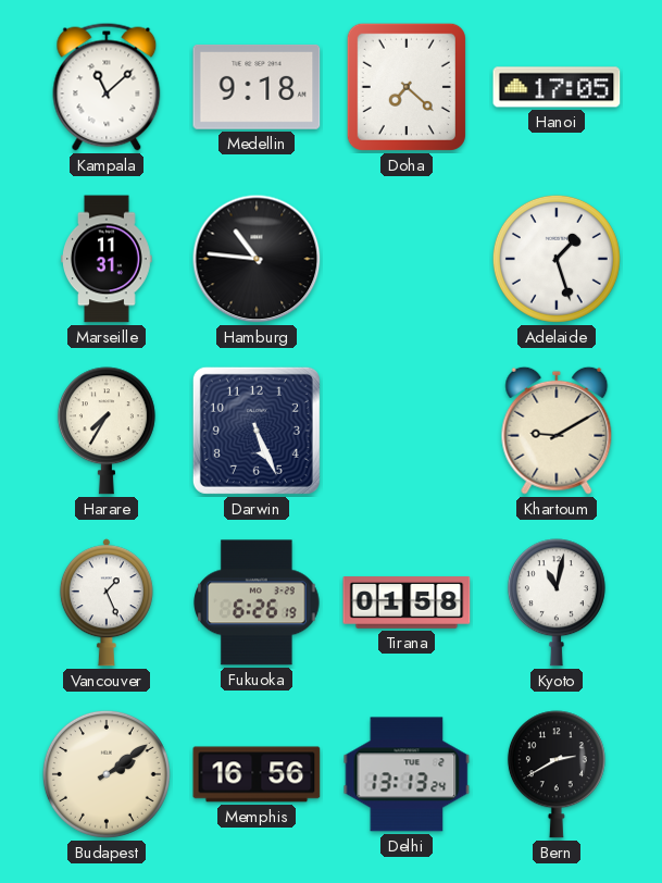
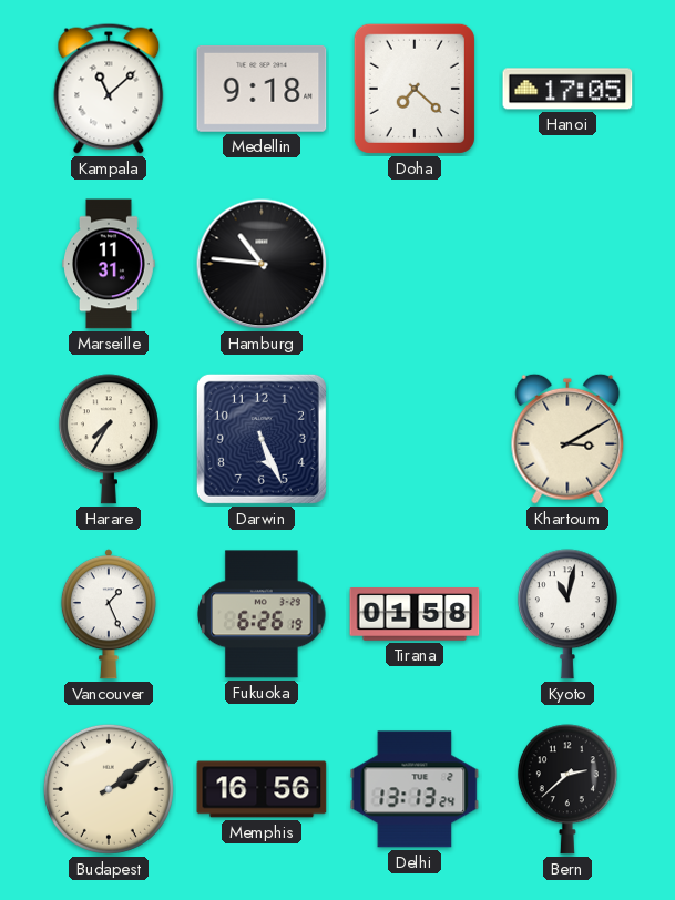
Adelaide: 1:27 -> none (557, 259)
Khartoum: 9:10 -> 3:10 (567, 439)
Bern: 2:40 -> 2:38 (567, 789)
